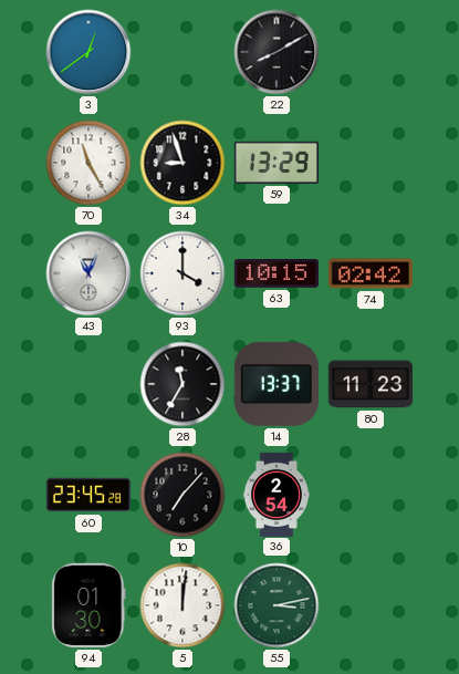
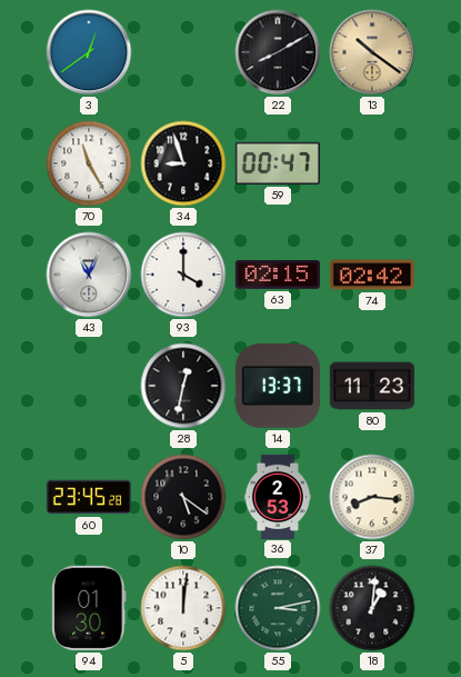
13: none -> 10:21 (372, 52)
59: 13:29 -> 00:47 (278, 163)
63: 10:15 -> 02:15 (278, 276)
28: 11:35 -> 12:32 (183, 386)
10: 7:07 -> 5:21 (183, 497)
36: 2:54 -> 2:53 (278, 496)
37: none -> 8:16 (372, 497)
18: none -> 1:01 (372, 608)
